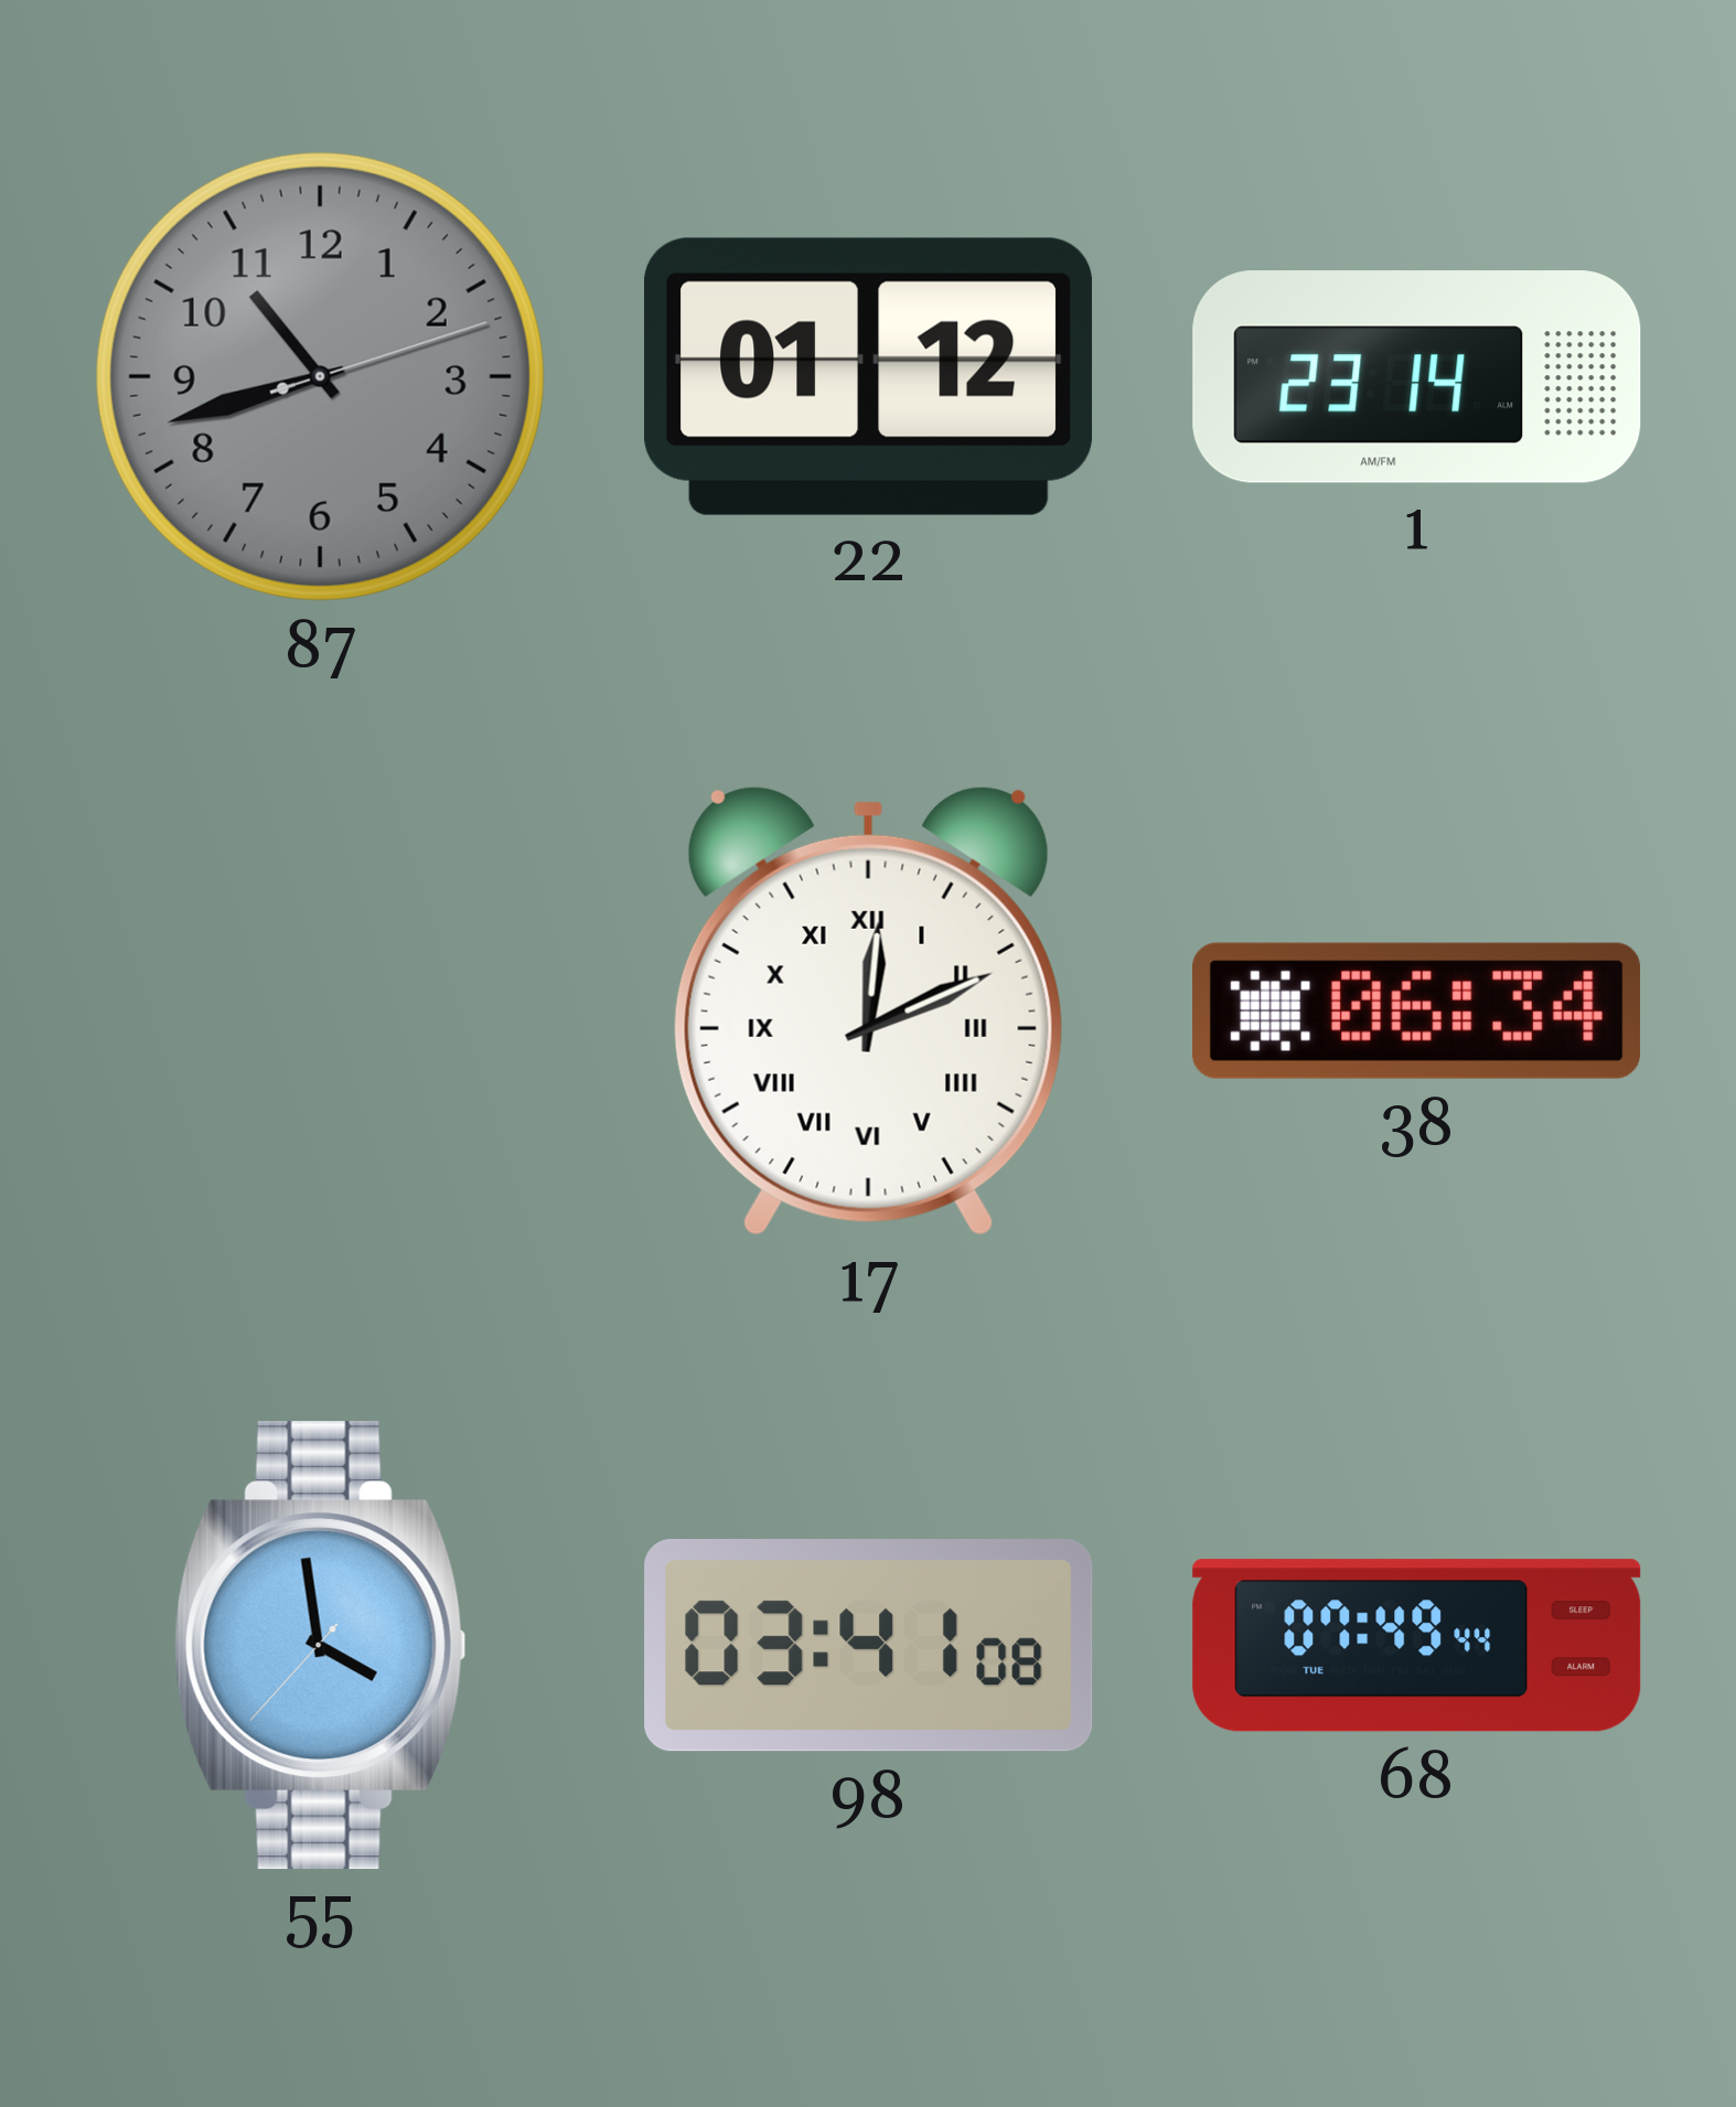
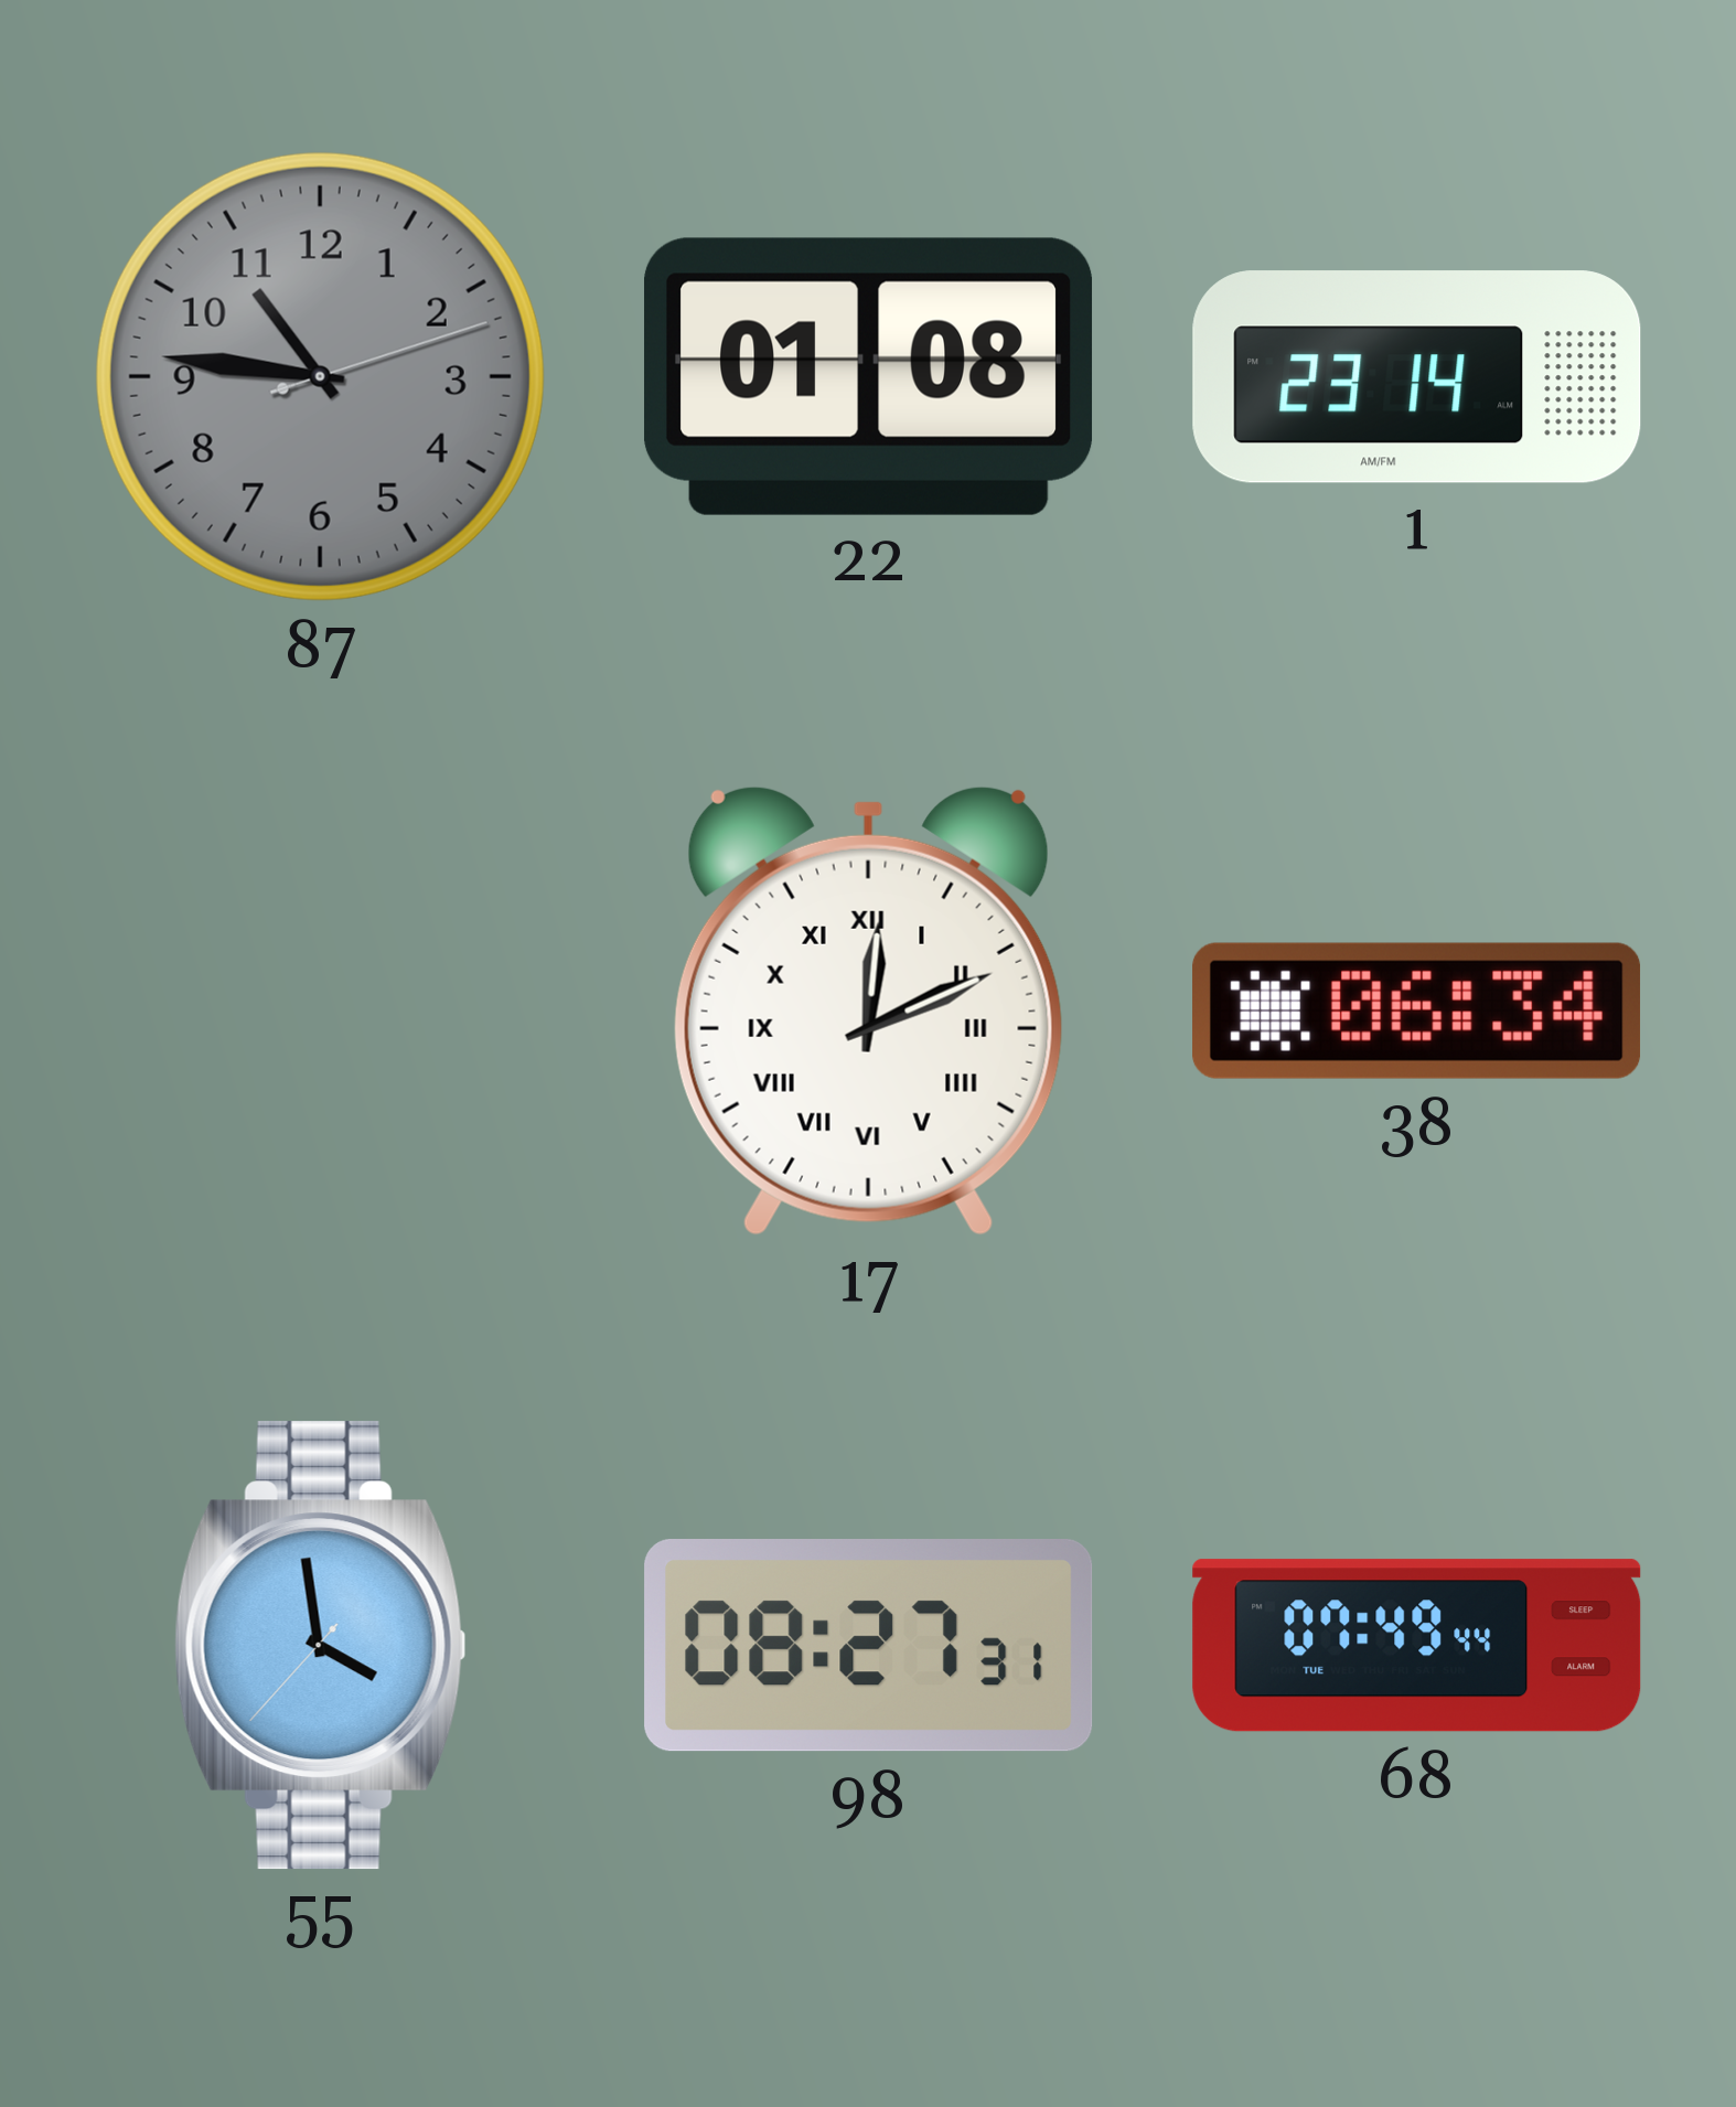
87: 10:42 -> 10:46 (320, 376)
22: 01:12 -> 01:08 (869, 376)
98: 03:41 -> 08:27 (869, 1646)
